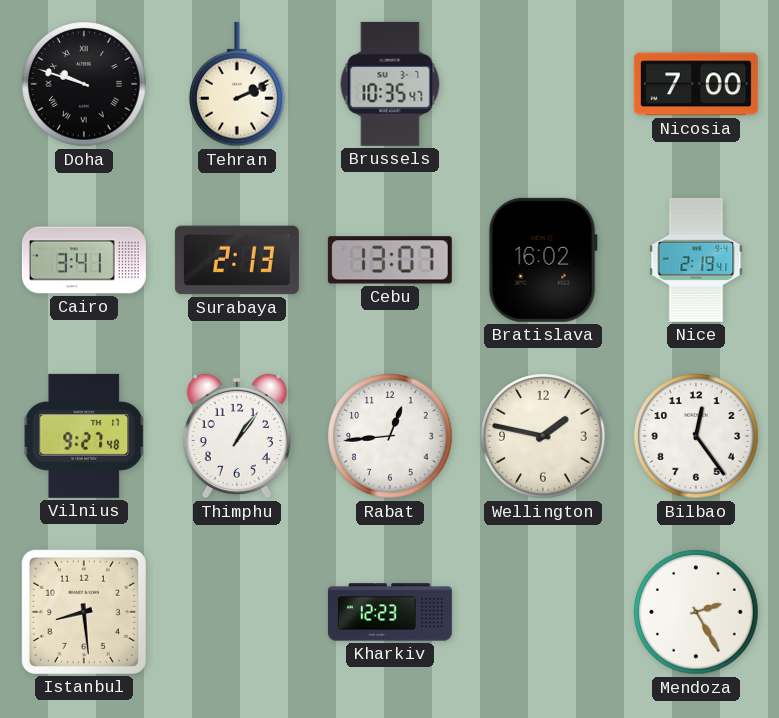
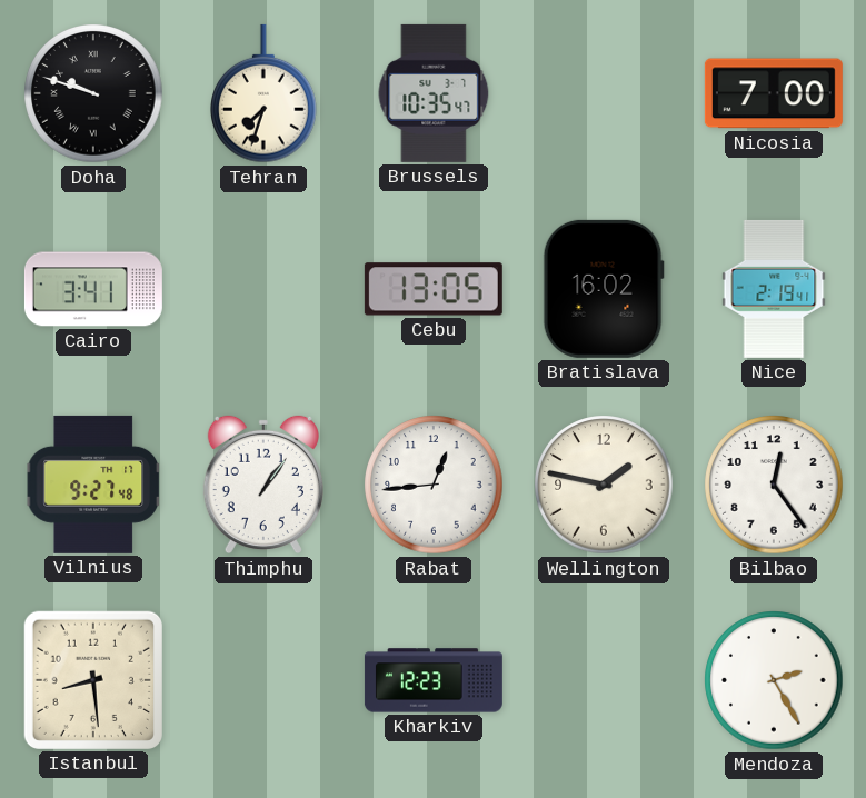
Tehran: 2:11 -> 7:33 (265, 93)
Surabaya: 2:13 -> none (237, 260)
Cebu: 13:07 -> 13:05 (434, 289)
